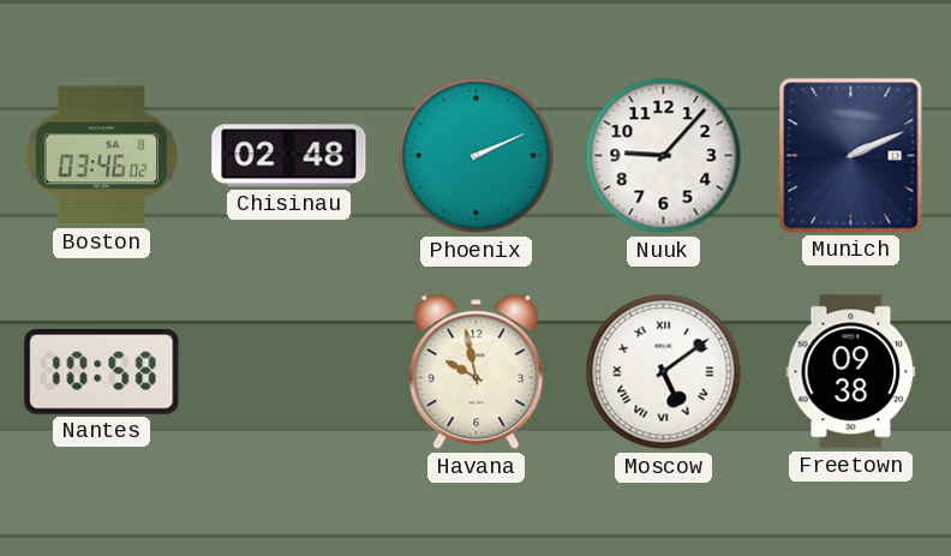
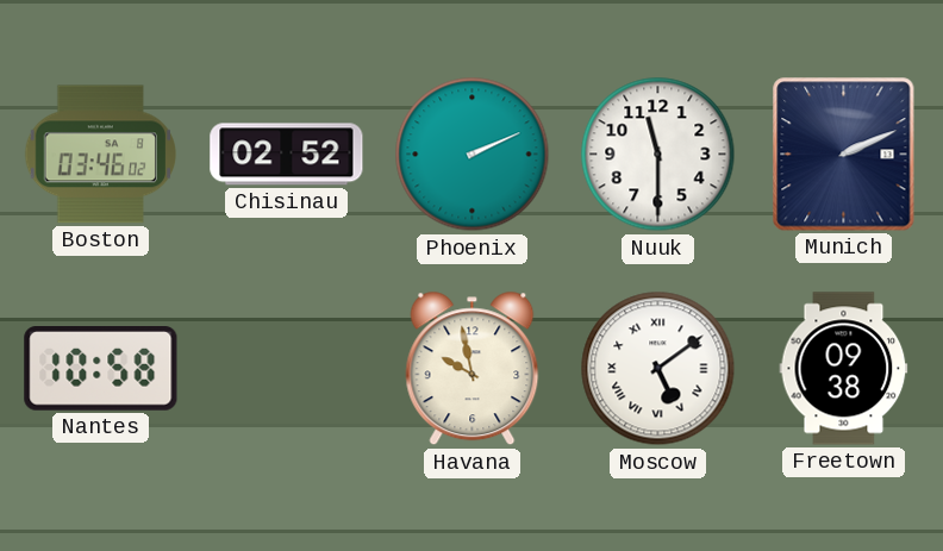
Chisinau: 02:48 -> 02:52 (287, 155)
Nuuk: 9:07 -> 11:30 (658, 155)
